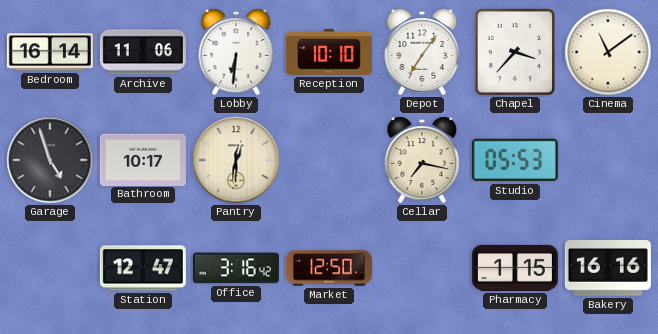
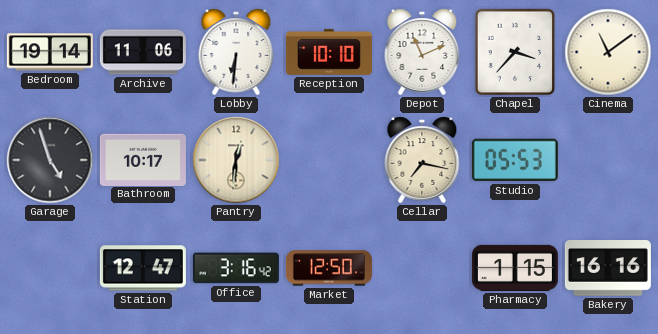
Bedroom: 16:14 -> 19:14 (50, 52)
Depot: 7:06 -> 11:11 (422, 52)
